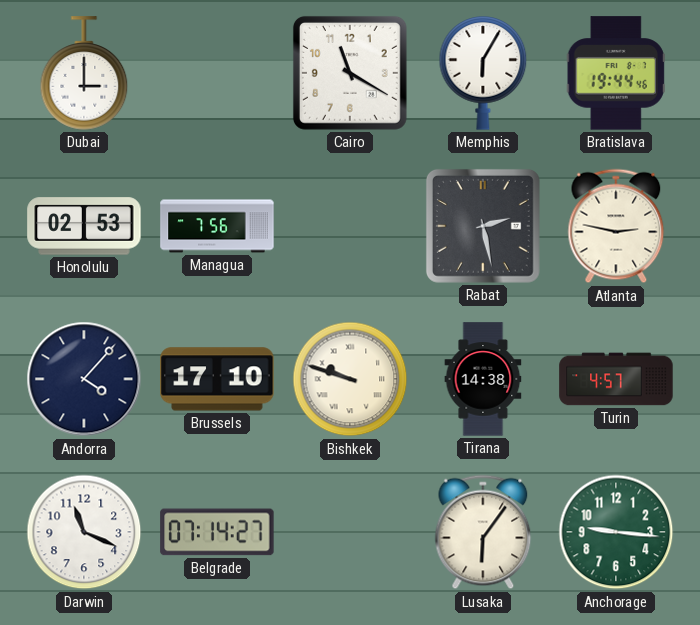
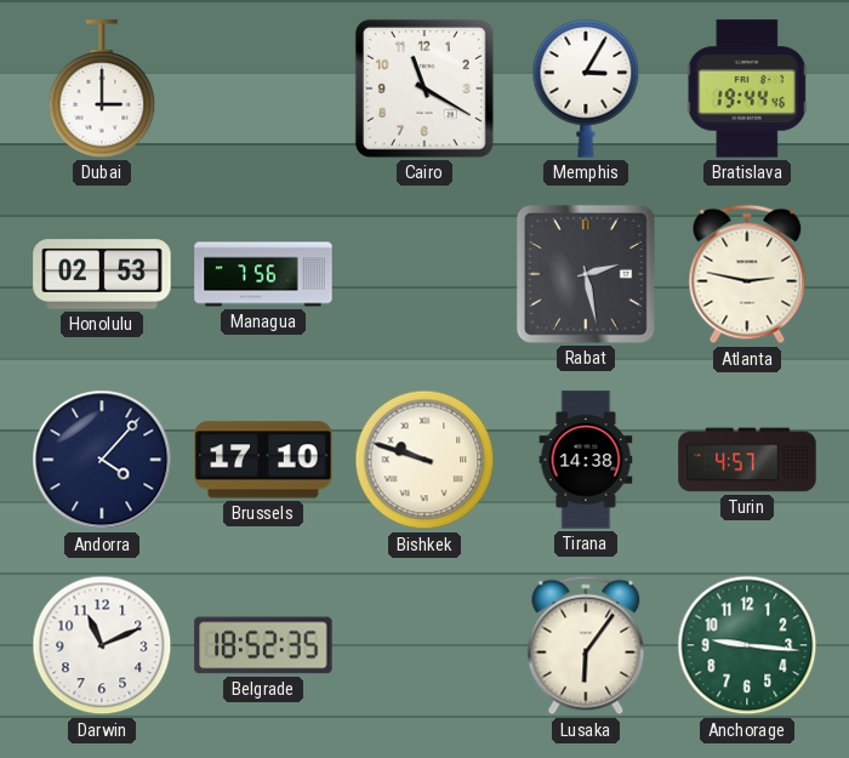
Memphis: 6:05 -> 3:05 (586, 89)
Darwin: 11:19 -> 11:11 (102, 645)
Belgrade: 07:14 -> 18:52 (263, 645)
